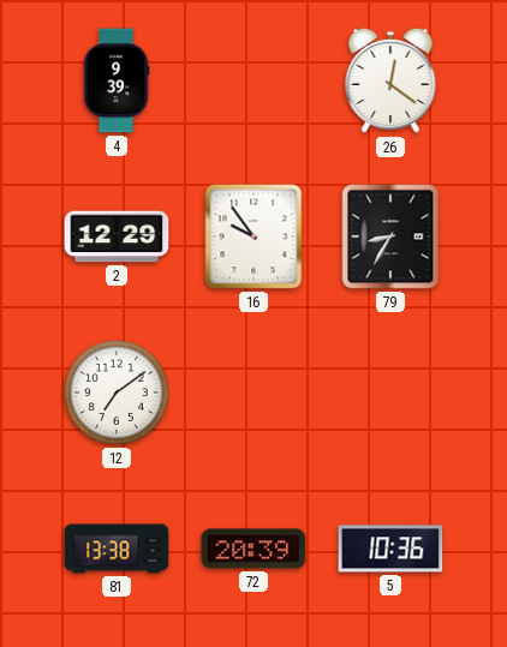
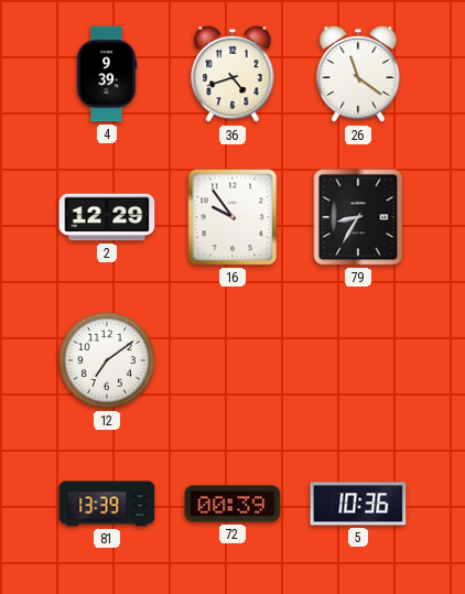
36: none -> 4:42 (233, 74)
26: 12:21 -> 11:21 (358, 74)
81: 13:38 -> 13:39 (107, 504)
72: 20:39 -> 00:39 (233, 504)
